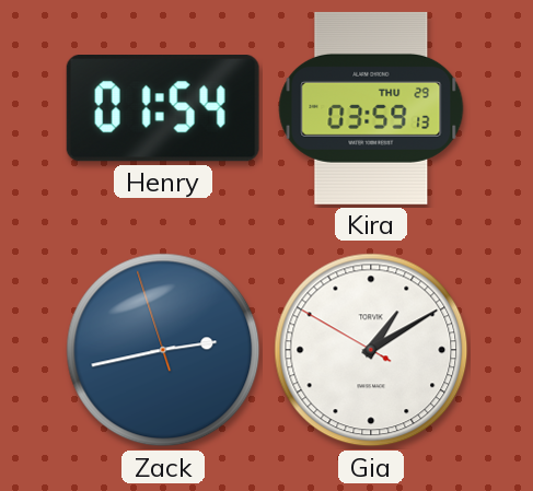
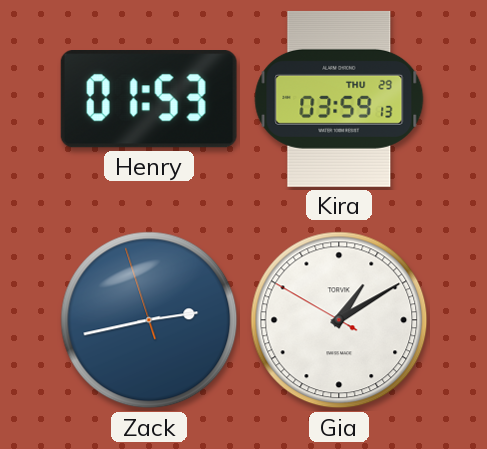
Henry: 01:54 -> 01:53 (149, 100)
